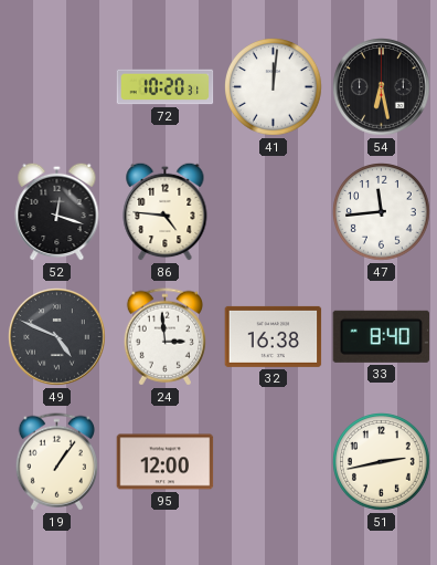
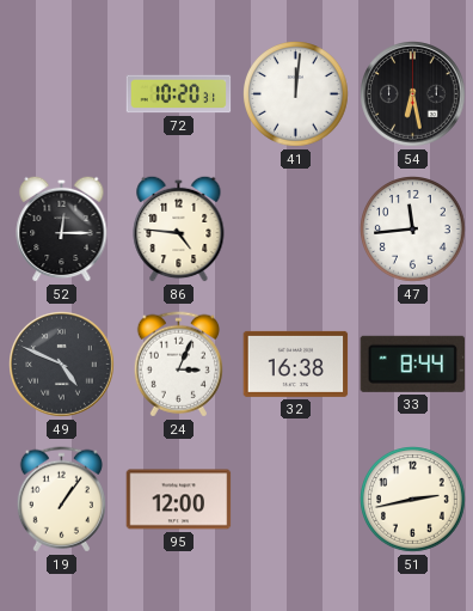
52: 12:18 -> 12:15 (62, 228)
24: 2:59 -> 3:04 (178, 365)
33: 8:40 -> 8:44 (412, 363)
